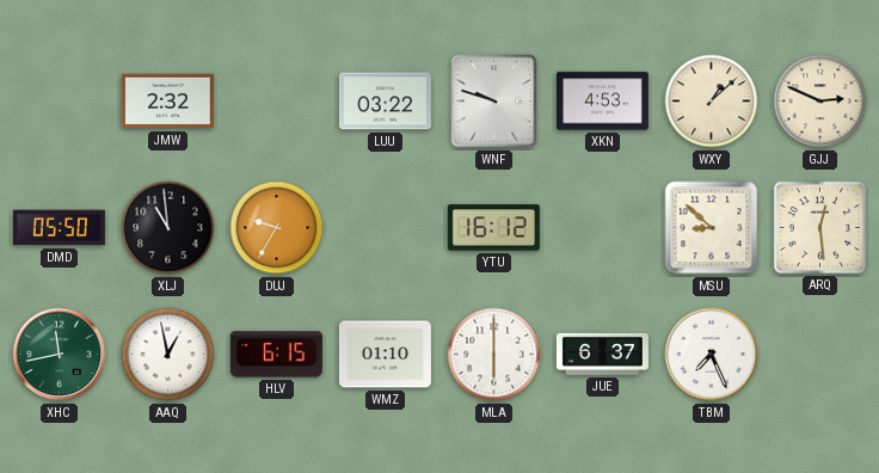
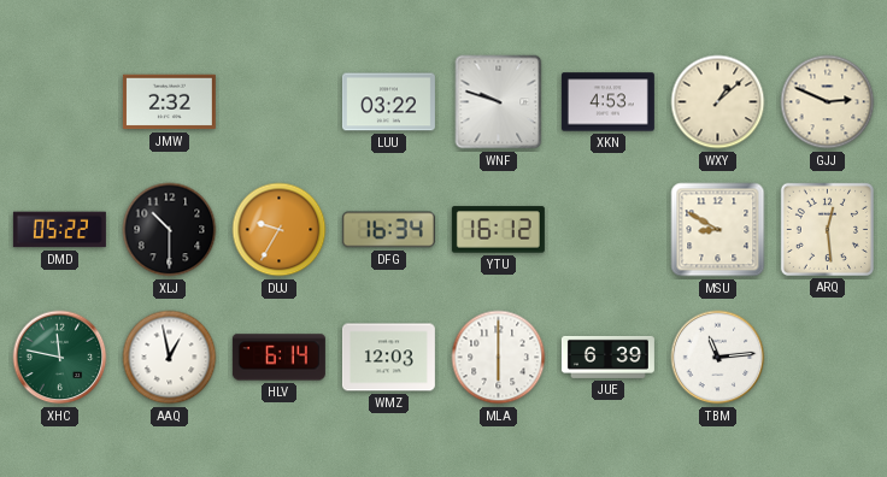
DMD: 05:50 -> 05:22 (59, 230)
XLJ: 10:59 -> 10:30 (170, 230)
DFG: none -> 16:34 (388, 230)
MSU: 8:52 -> 8:50 (718, 230)
XHC: 11:43 -> 11:47 (60, 358)
HLV: 6:15 -> 6:14 (278, 358)
WMZ: 01:10 -> 12:03 (388, 358)
JUE: 6:37 -> 6:39 (607, 357)
TBM: 7:26 -> 11:14 (718, 358)
